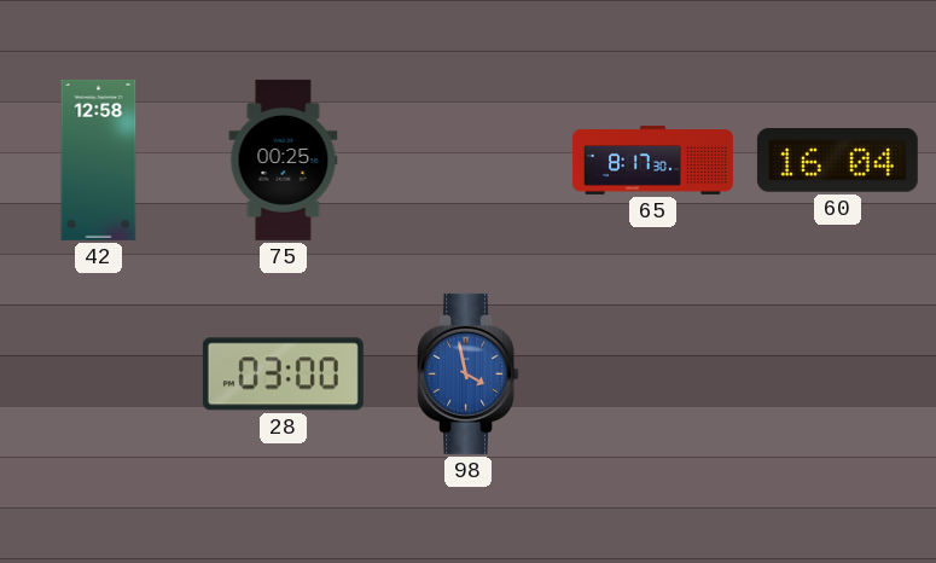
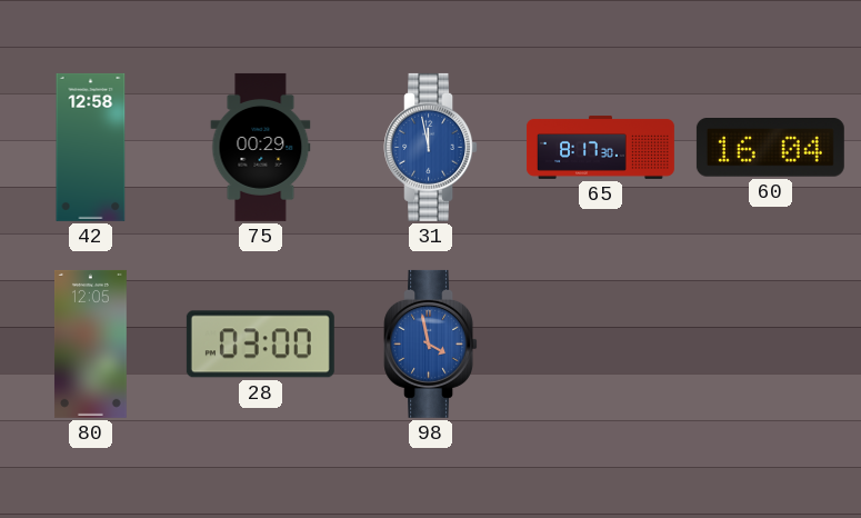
75: 00:25 -> 00:29 (261, 147)
31: none -> 11:58 (431, 147)
80: none -> 12:05 (90, 343)
